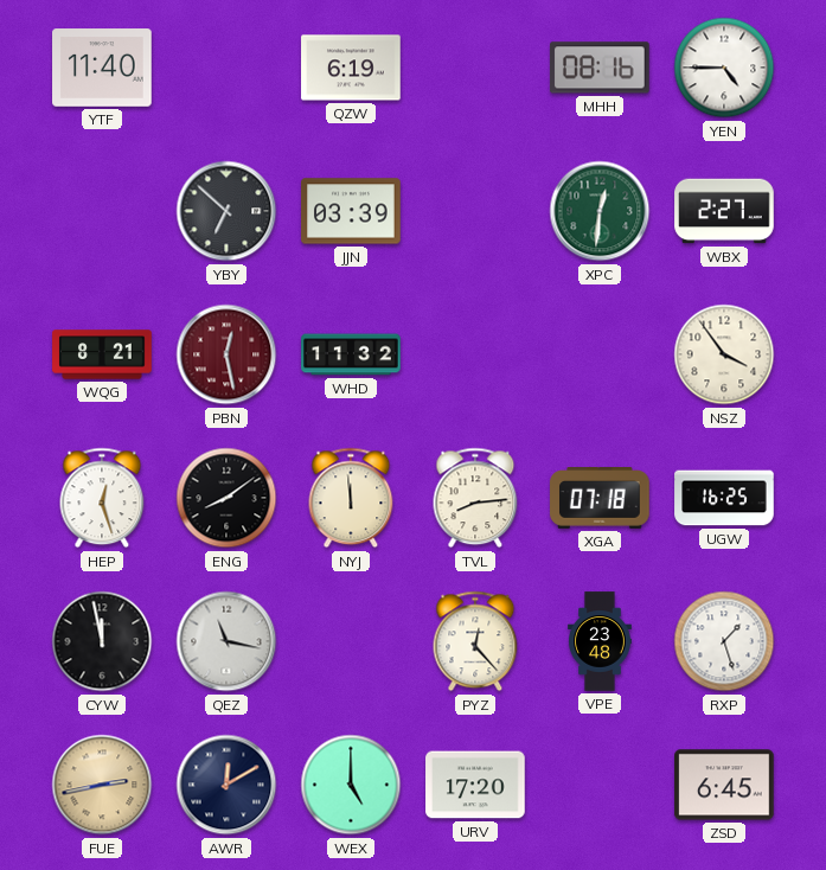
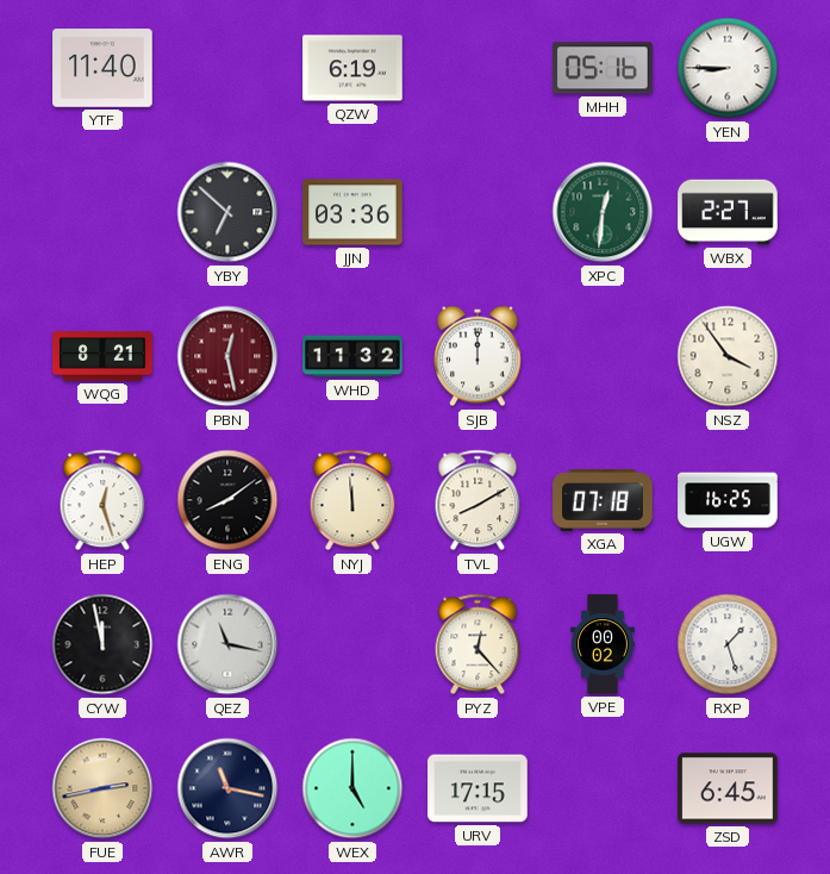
MHH: 08:16 -> 05:16 (604, 68)
YEN: 4:45 -> 8:45 (728, 68)
JJN: 03:39 -> 03:36 (352, 212)
SJB: none -> 12:00 (478, 356)
TVL: 8:14 -> 8:10 (478, 500)
VPE: 23:48 -> 00:02 (604, 644)
AWR: 12:10 -> 11:17 (227, 788)
URV: 17:20 -> 17:15 (478, 788)
